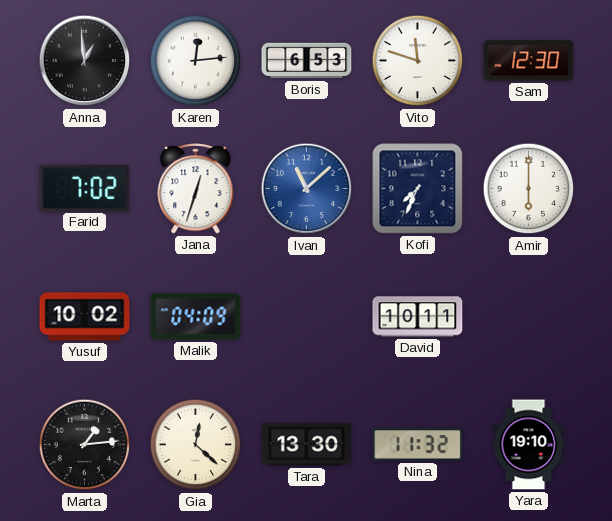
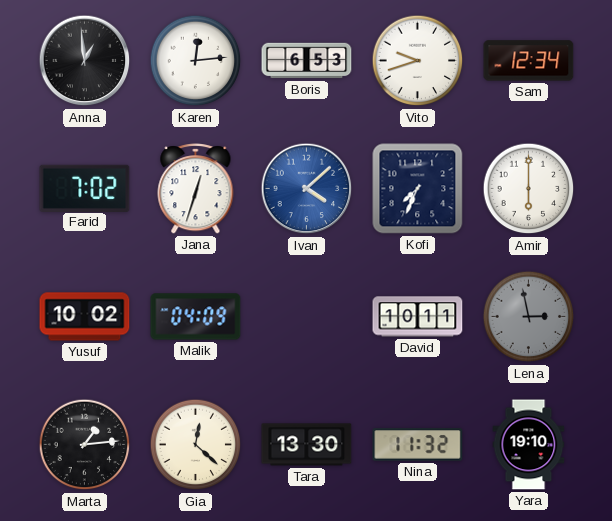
Vito: 11:48 -> 9:42 (418, 61)
Sam: 12:30 -> 12:34 (529, 61)
Ivan: 11:08 -> 4:08 (307, 189)
Lena: none -> 2:58 (529, 317)
